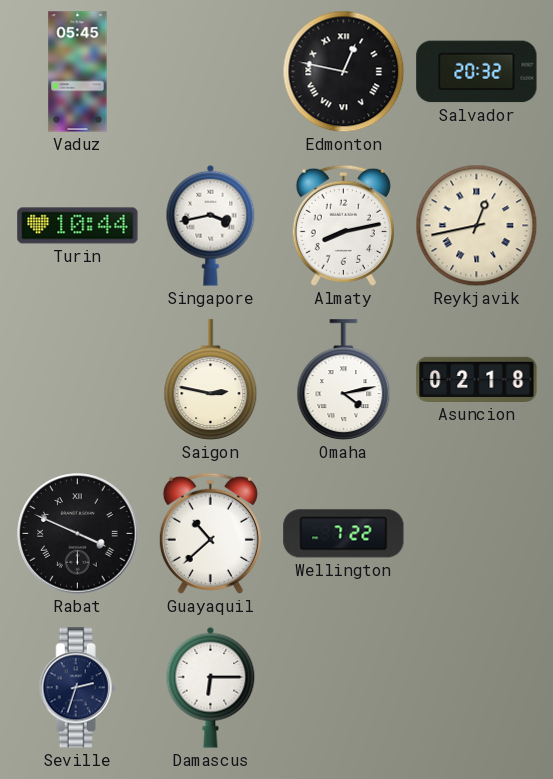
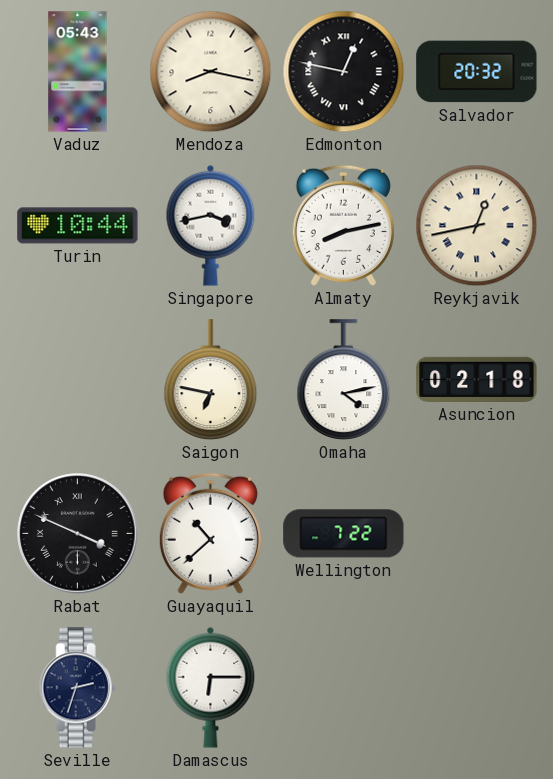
Vaduz: 05:45 -> 05:43 (78, 72)
Mendoza: none -> 8:17 (211, 72)
Saigon: 2:47 -> 6:47 (211, 380)
